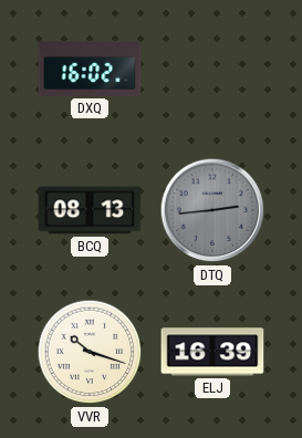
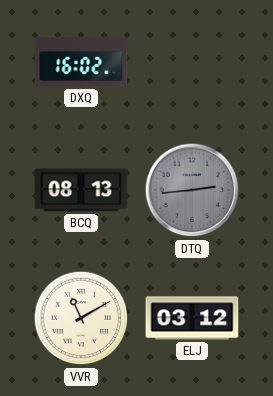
VVR: 10:18 -> 11:10 (81, 318)
ELJ: 16:39 -> 03:12 (192, 318)
